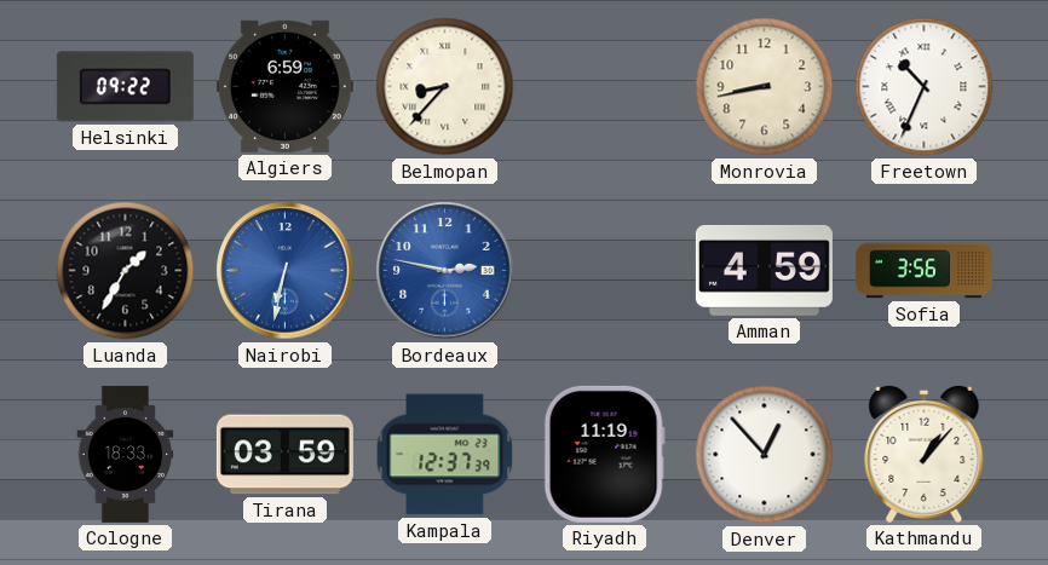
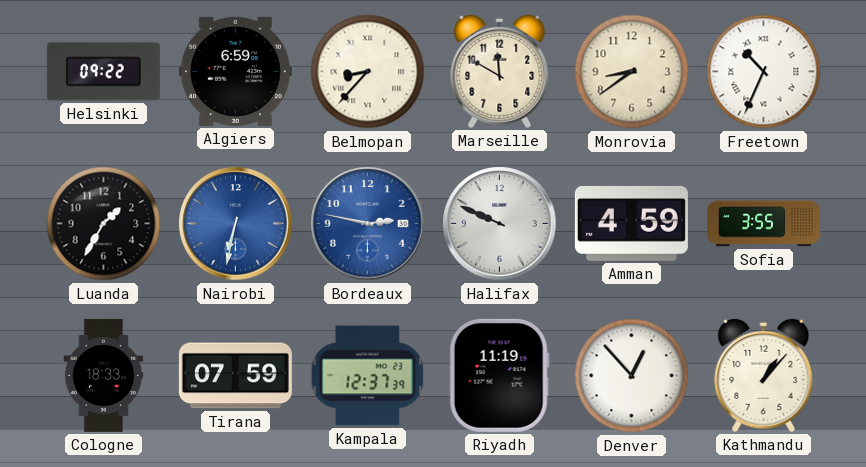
Marseille: none -> 11:50 (500, 71)
Monrovia: 8:43 -> 8:39 (632, 72)
Halifax: none -> 9:49 (500, 224)
Sofia: 3:56 -> 3:55 (763, 224)
Tirana: 03:59 -> 07:59 (235, 376)
